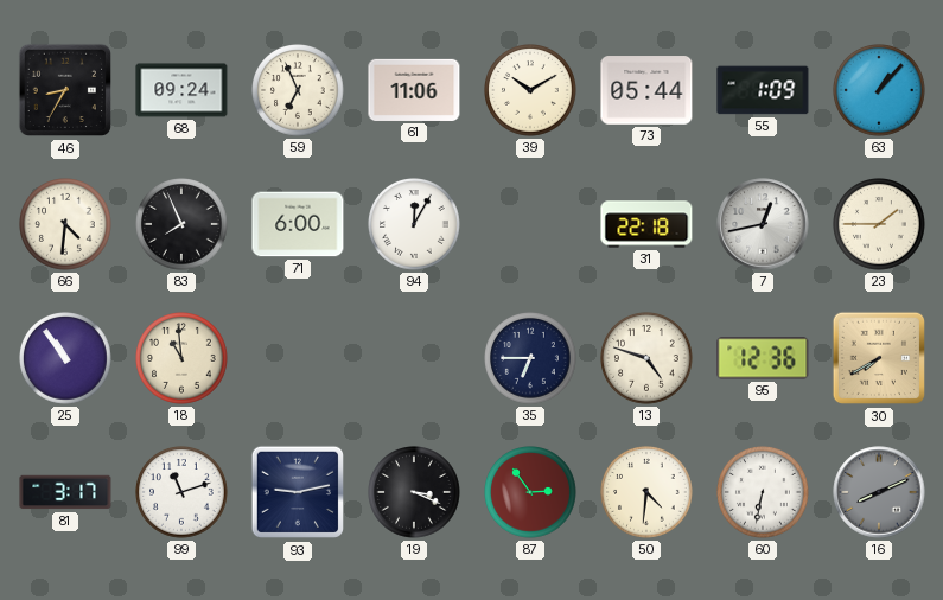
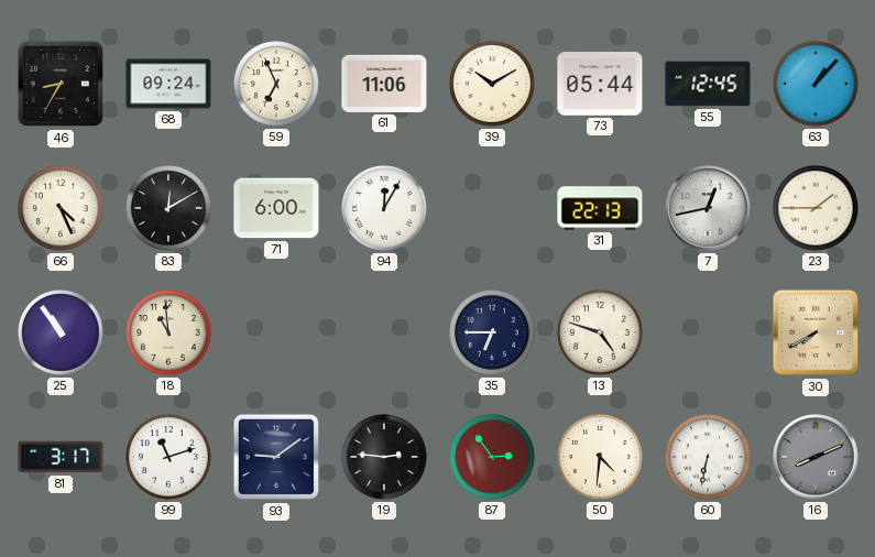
55: 1:09 -> 12:45 (708, 84)
66: 4:31 -> 4:26 (61, 208)
83: 7:56 -> 12:10 (168, 208)
31: 22:18 -> 22:13 (600, 208)
95: 12:36 -> none (763, 358)
93: 9:13 -> 9:09 (276, 457)
19: 3:19 -> 2:46 (384, 457)
